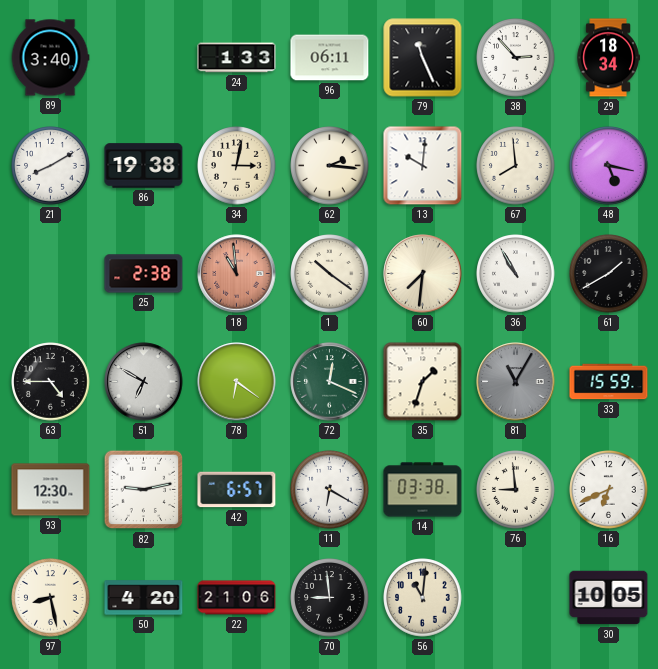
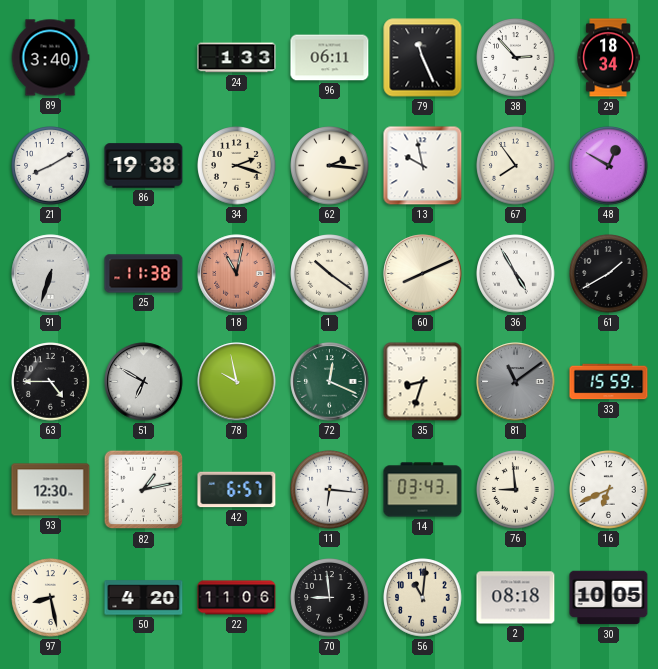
34: 3:02 -> 2:18 (237, 166)
13: 10:01 -> 9:58 (423, 166)
67: 7:59 -> 7:54 (516, 166)
48: 5:17 -> 12:50 (609, 166)
91: none -> 6:33 (51, 274)
25: 2:38 -> 11:38 (144, 274)
18: 10:59 -> 11:02 (237, 274)
60: 7:31 -> 8:11 (423, 274)
36: 10:55 -> 4:55 (516, 274)
78: 6:21 -> 9:58 (237, 382)
35: 1:33 -> 8:33 (423, 382)
81: 11:05 -> 11:09 (516, 382)
82: 9:13 -> 1:13 (144, 490)
11: 6:20 -> 6:16 (330, 490)
14: 03:38 -> 03:43 (423, 490)
22: 21:06 -> 11:06 (237, 598)
2: none -> 08:18 (516, 598)
